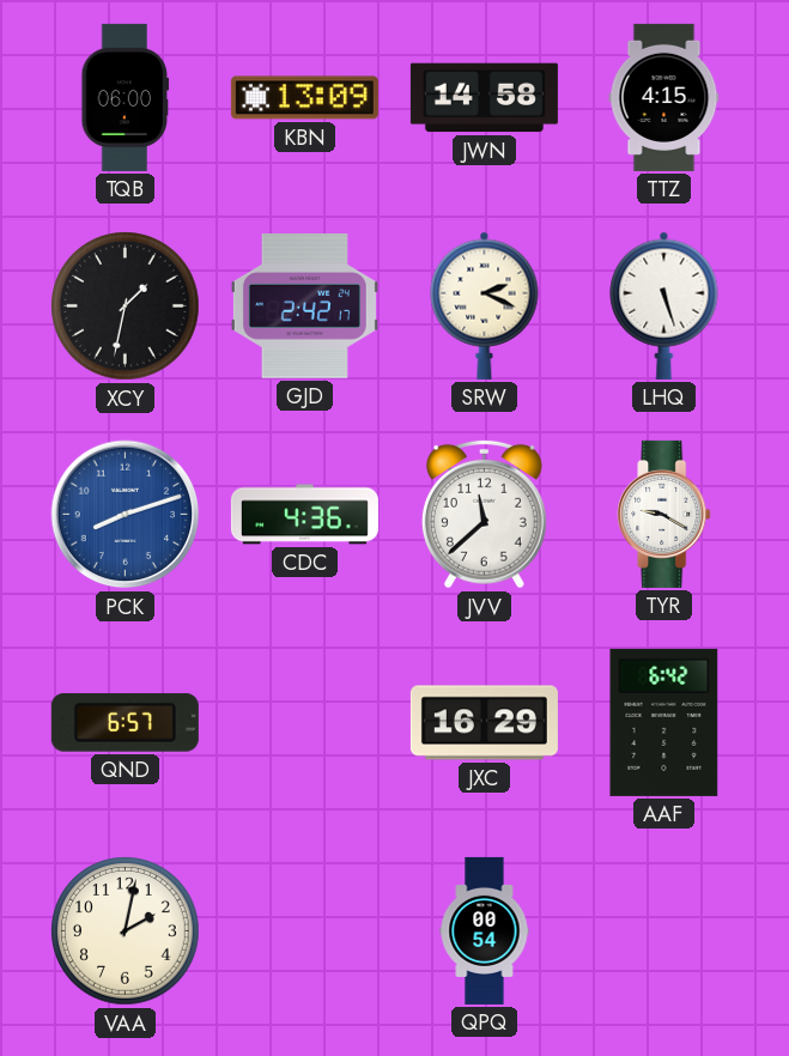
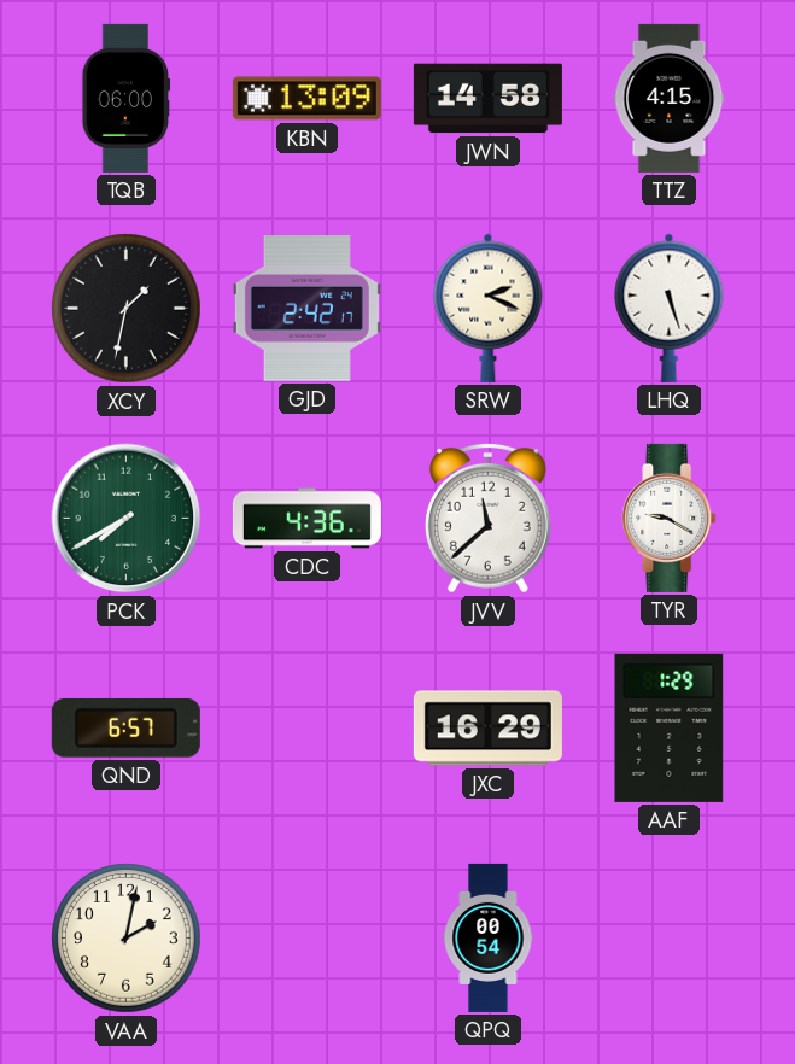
PCK: 8:12 -> 7:40 (127, 519)
PCK dial: blue -> green (127, 519)
AAF: 6:42 -> 1:29 (670, 727)
